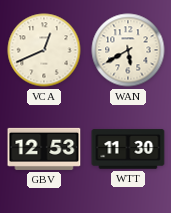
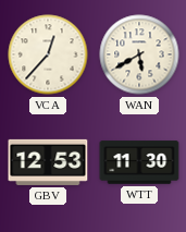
VCA: 12:41 -> 12:37 (48, 54)
